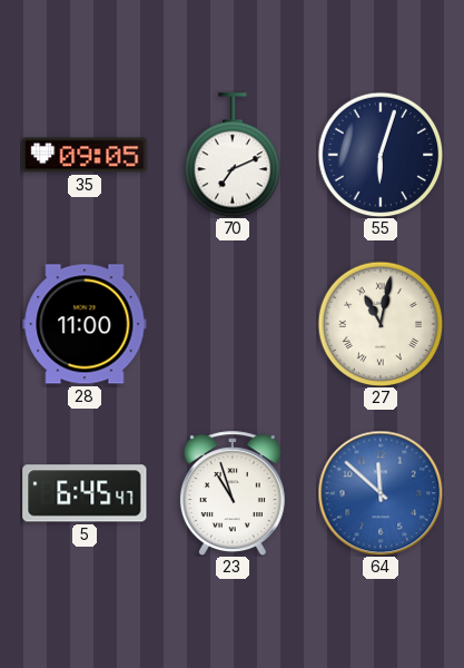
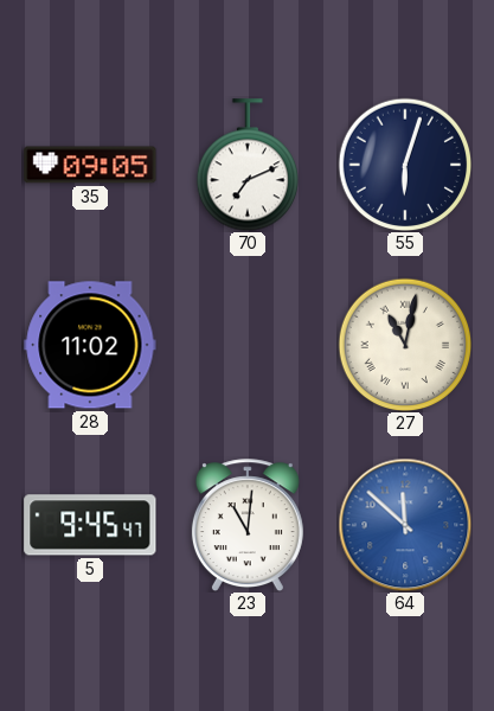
28: 11:00 -> 11:02 (90, 345)
5: 6:45 -> 9:45 (90, 525)
23: 10:57 -> 11:01 (248, 525)
